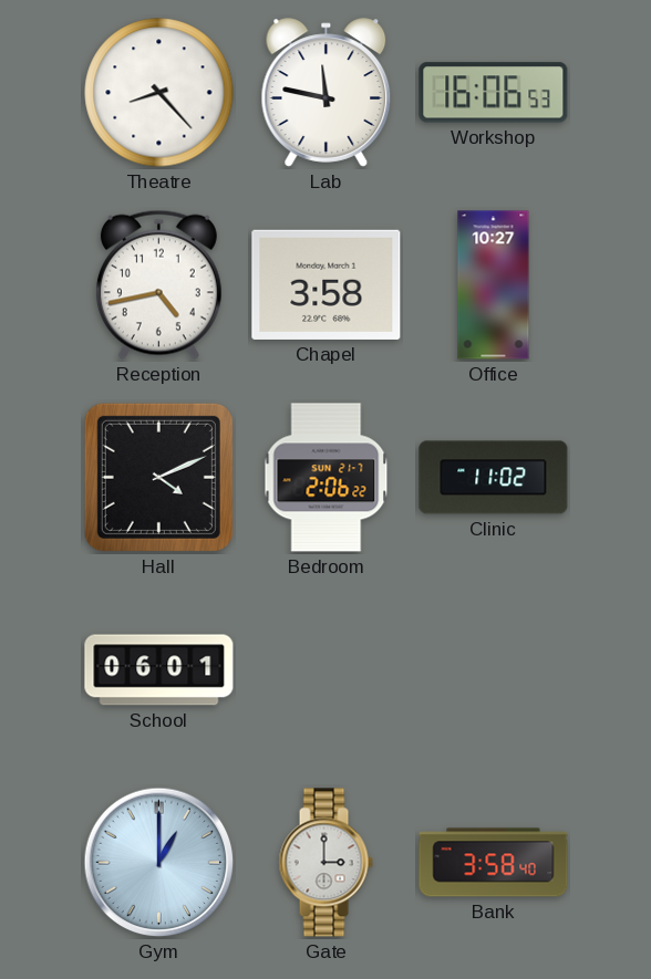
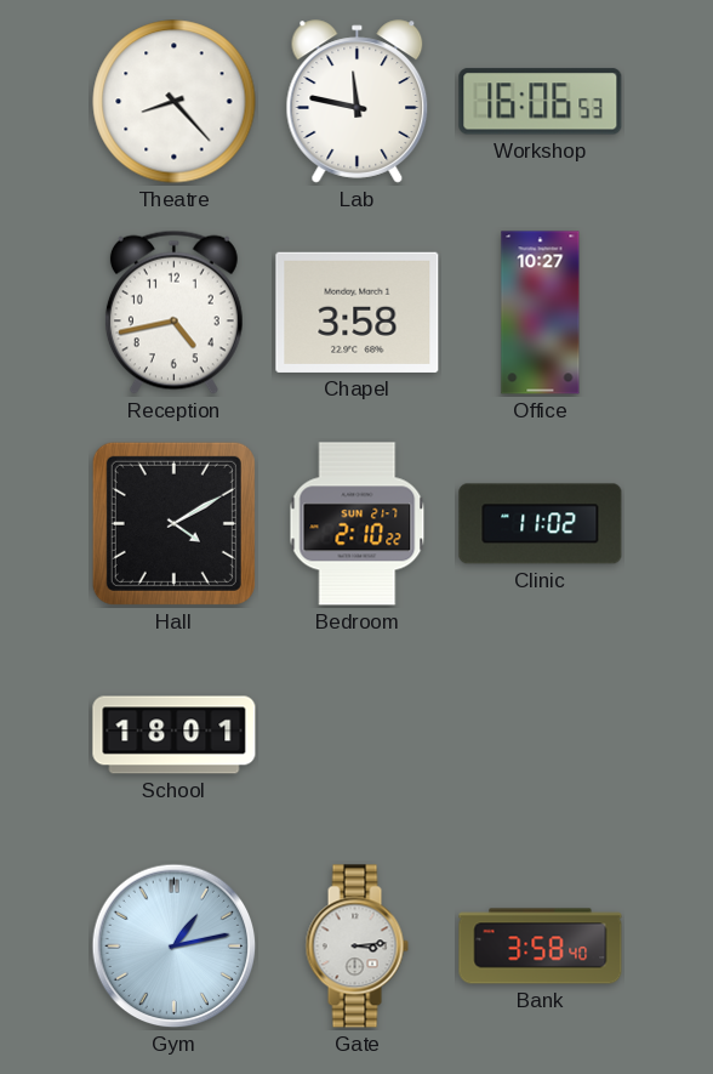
Hall: 4:11 -> 4:10 (173, 523)
Bedroom: 2:06 -> 2:10 (358, 524)
School: 06:01 -> 18:01 (175, 735)
Gym: 1:00 -> 1:13 (175, 947)
Gate: 3:00 -> 3:14 (356, 947)
